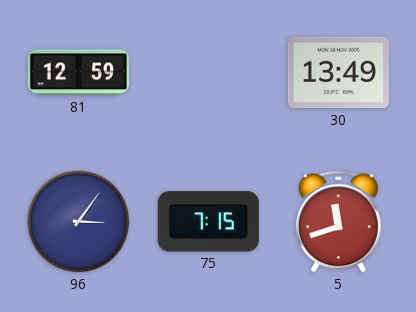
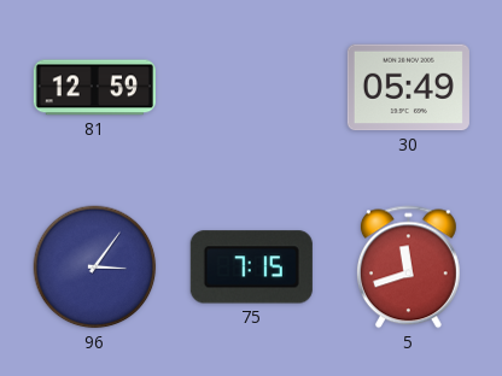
30: 13:49 -> 05:49 (408, 88)
